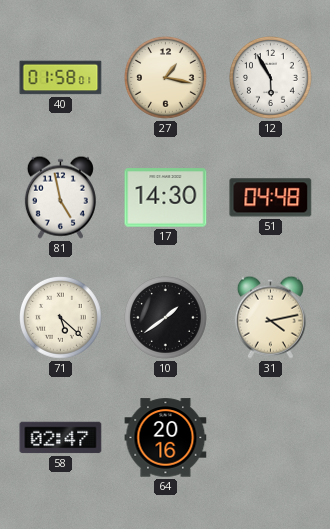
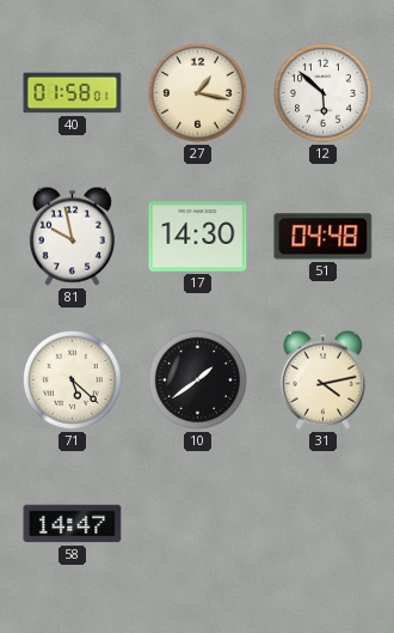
12: 5:55 -> 5:52 (324, 93)
81: 4:58 -> 9:58 (72, 236)
58: 02:47 -> 14:47 (73, 524)
64: 20:16 -> none (166, 438)
